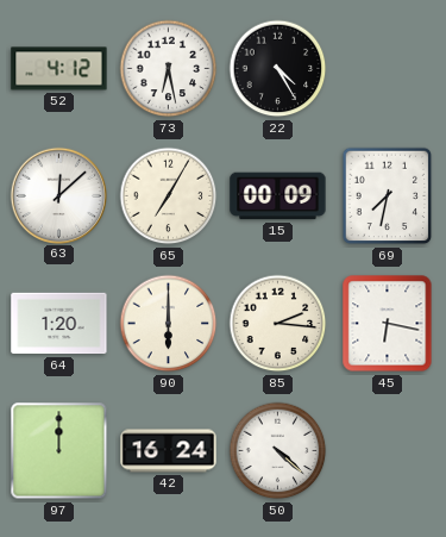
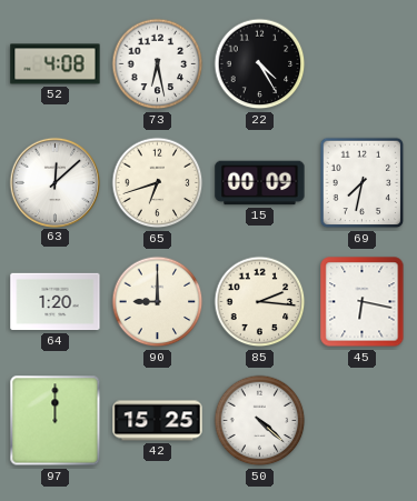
52: 4:12 -> 4:08 (56, 64)
65: 7:05 -> 6:42 (158, 183)
90: 6:00 -> 9:00 (158, 302)
42: 16:24 -> 15:25 (158, 421)
